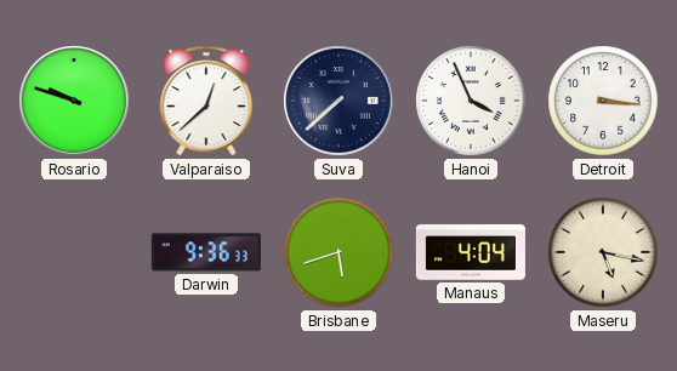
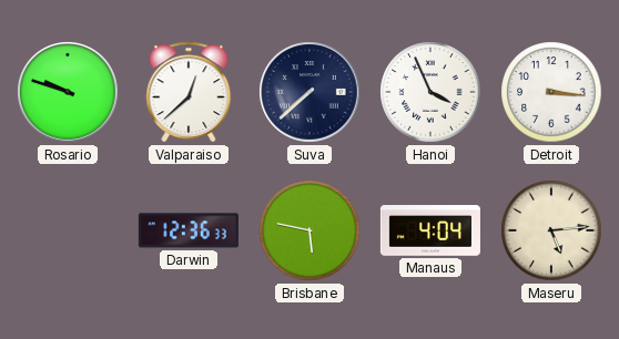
Darwin: 9:36 -> 12:36 (189, 230)
Brisbane: 5:42 -> 5:47 (309, 230)
Maseru: 5:17 -> 5:14 (551, 230)
